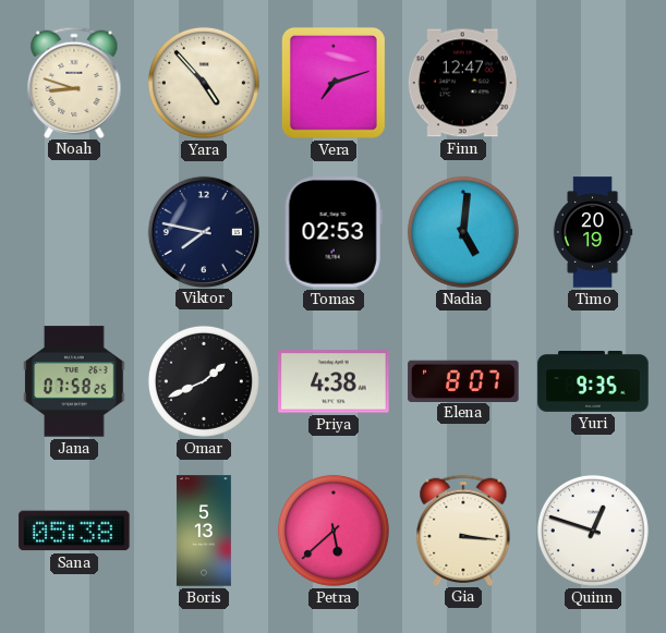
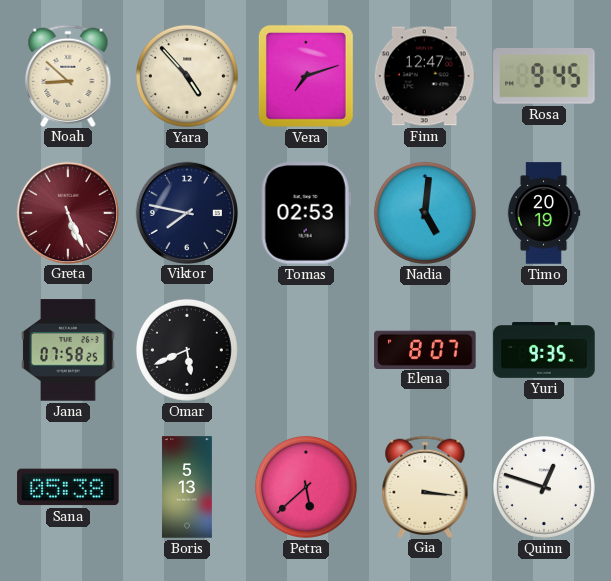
Noah: 8:48 -> 8:52 (68, 75)
Rosa: none -> 9:45 (544, 77)
Greta: none -> 5:26 (67, 212)
Omar: 1:41 -> 5:41 (187, 350)
Priya: 4:38 -> none (334, 381)
